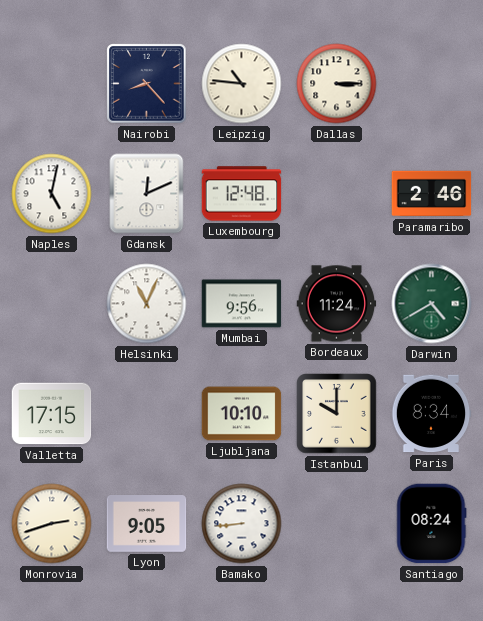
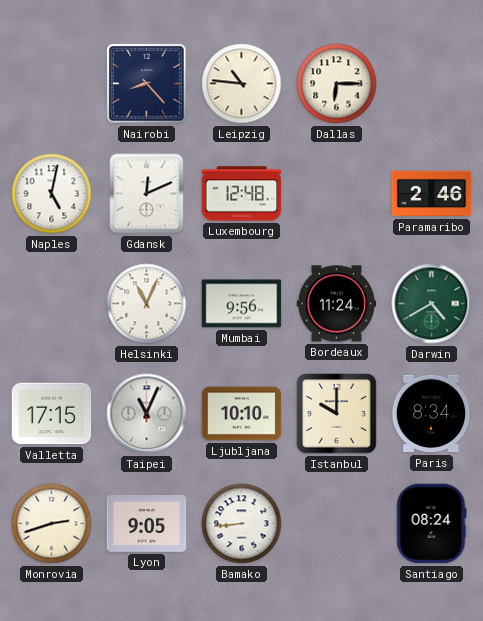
Dallas: 3:15 -> 6:15 (337, 84)
Taipei: none -> 11:04 (147, 414)
